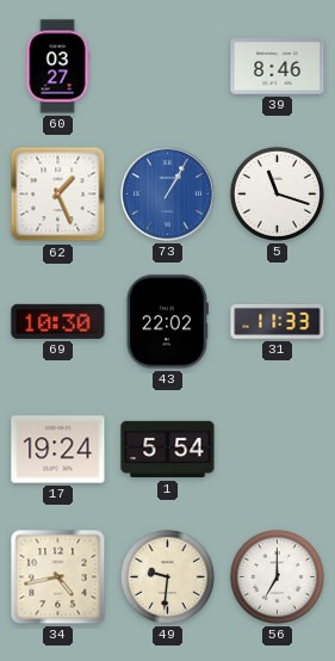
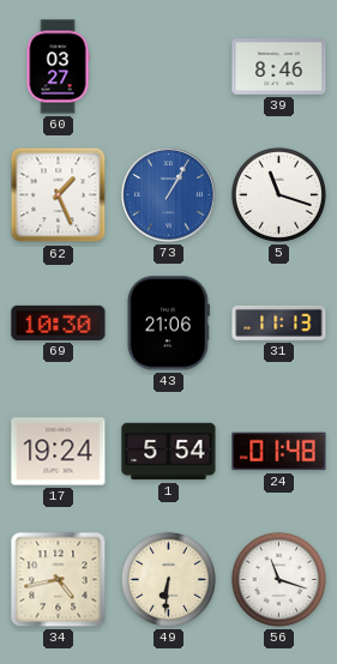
43: 22:02 -> 21:06 (168, 324)
31: 11:33 -> 11:13 (279, 322)
24: none -> 01:48 (279, 452)
49: 9:31 -> 6:31 (168, 579)
56: 7:00 -> 11:18 (278, 579)
